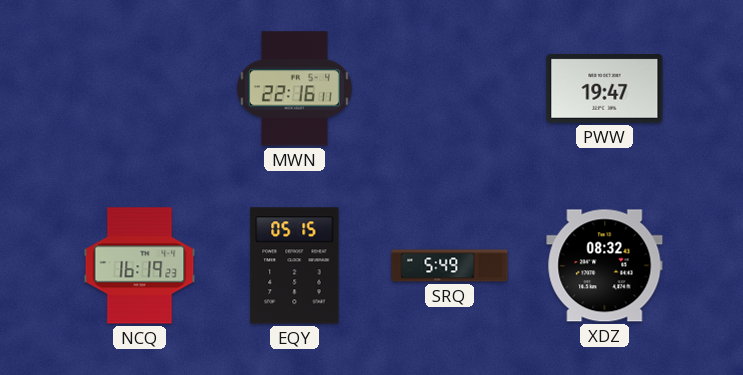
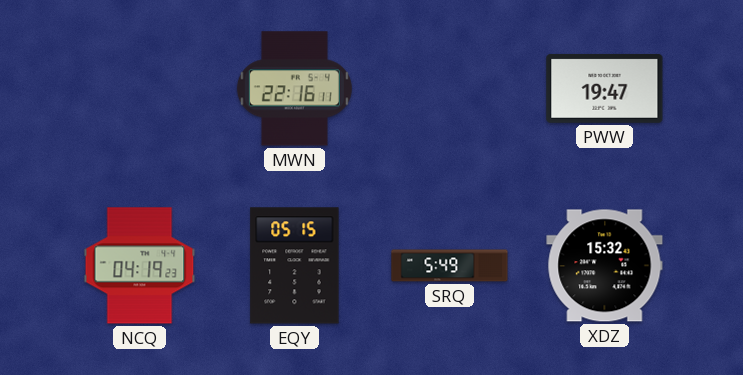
NCQ: 16:19 -> 04:19 (140, 266)
XDZ: 08:32 -> 15:32 (605, 266)
